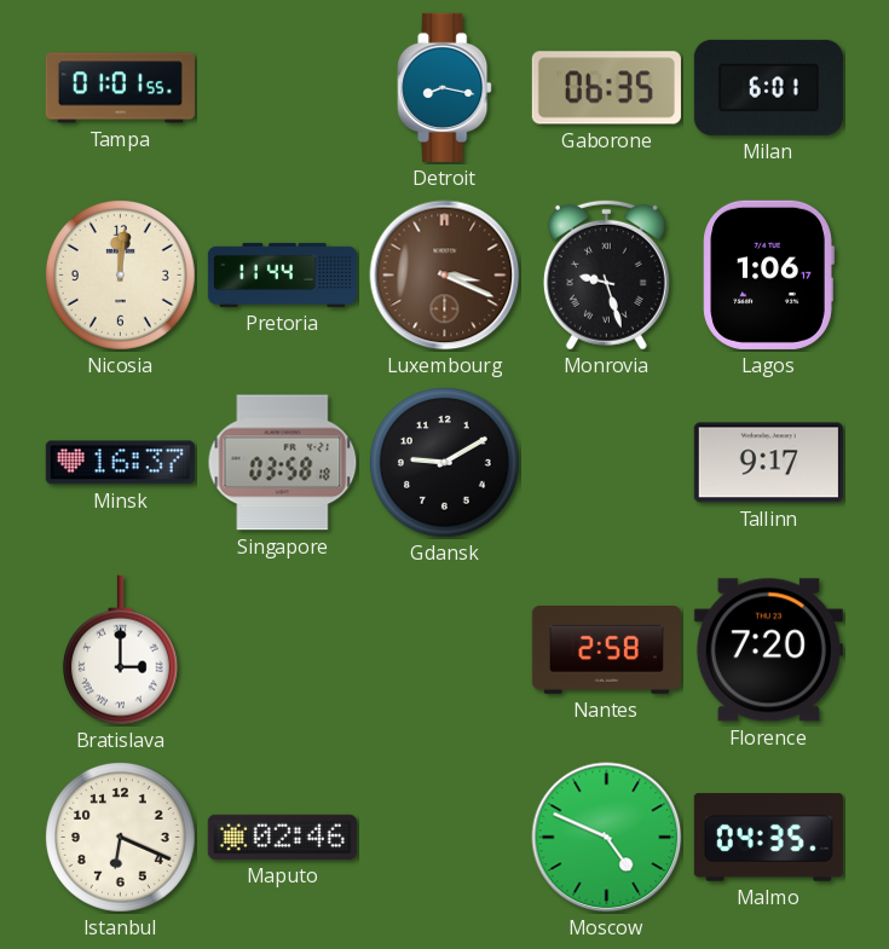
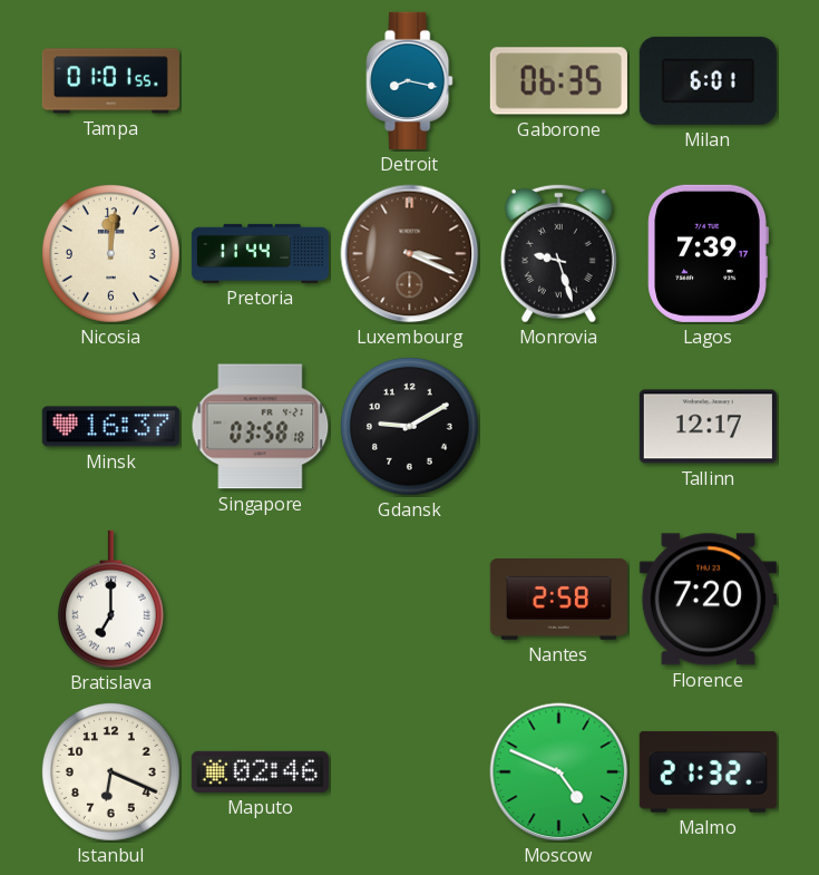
Lagos: 1:06 -> 7:39 (708, 253)
Tallinn: 9:17 -> 12:17 (708, 427)
Bratislava: 3:00 -> 7:00 (110, 600)
Malmo: 04:35 -> 21:32 (708, 772)
